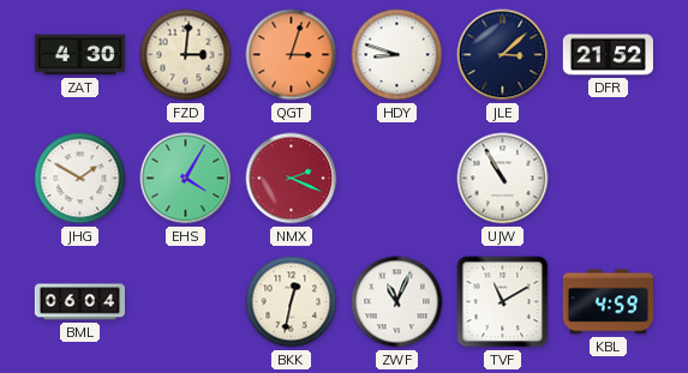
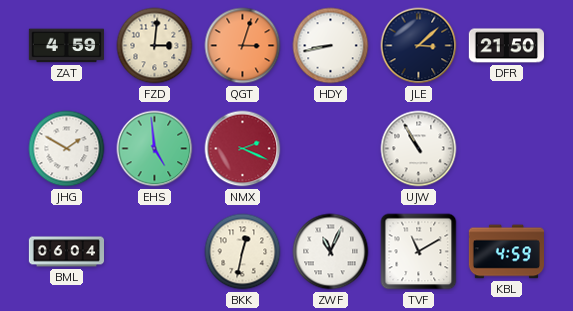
ZAT: 4:30 -> 4:59 (66, 46)
HDY: 8:48 -> 8:43 (331, 46)
DFR: 21:52 -> 21:50 (506, 46)
EHS: 4:05 -> 4:59 (155, 149)
